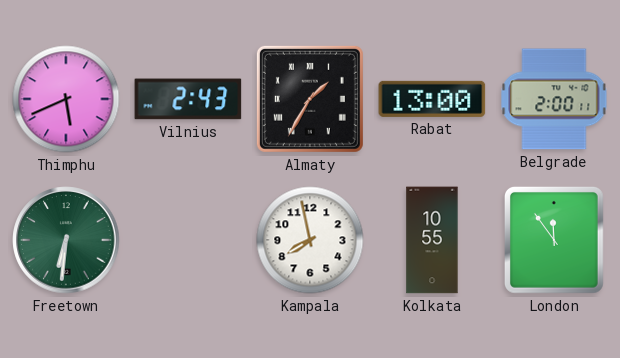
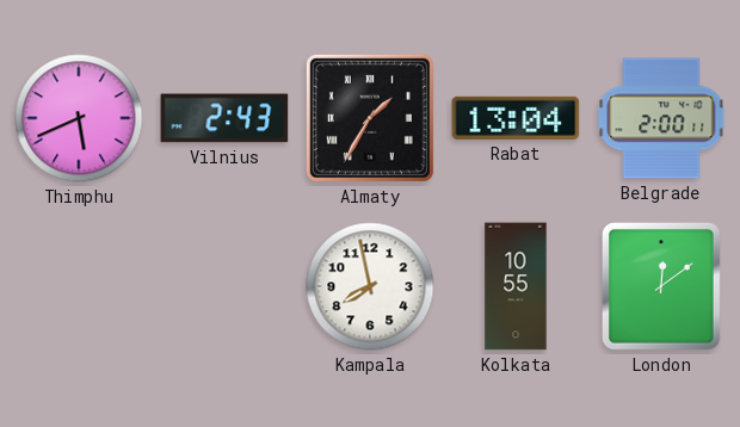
Rabat: 13:00 -> 13:04 (516, 118)
Freetown: 6:31 -> none (66, 240)
London: 11:54 -> 12:09 (661, 286)
